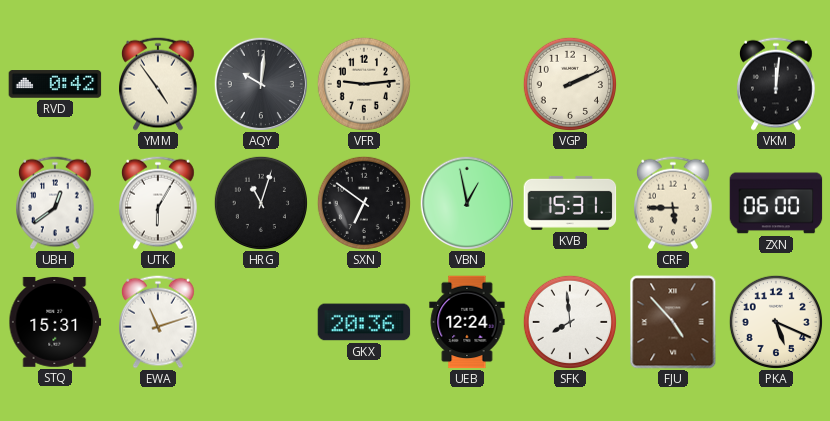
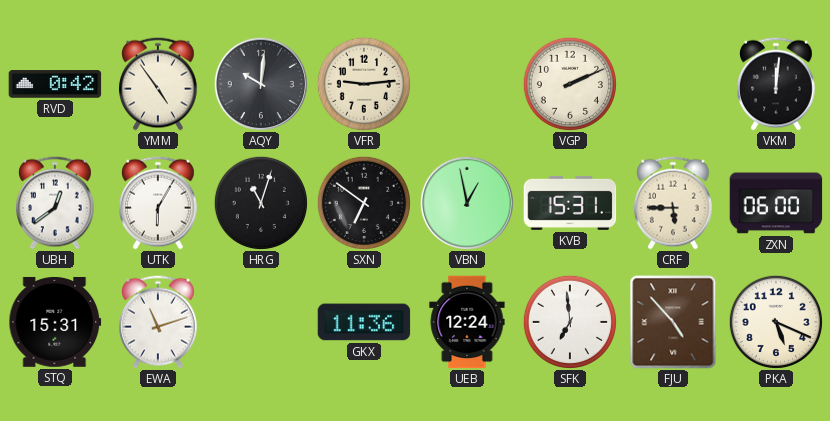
GKX: 20:36 -> 11:36 (364, 322)
SFK: 7:59 -> 6:59 (570, 322)
